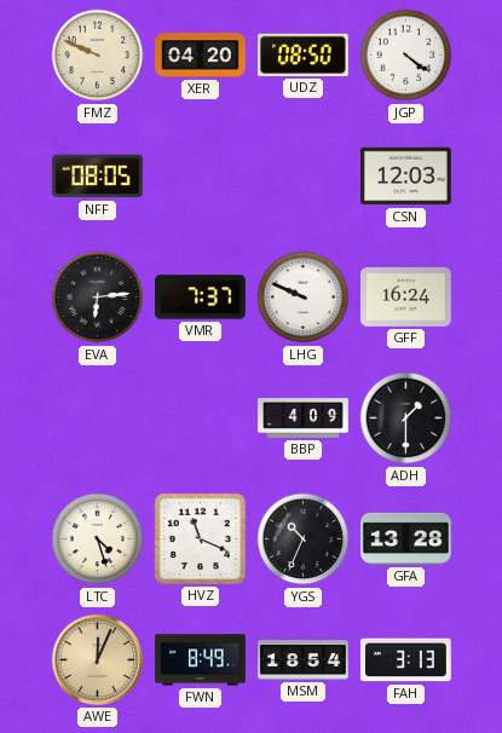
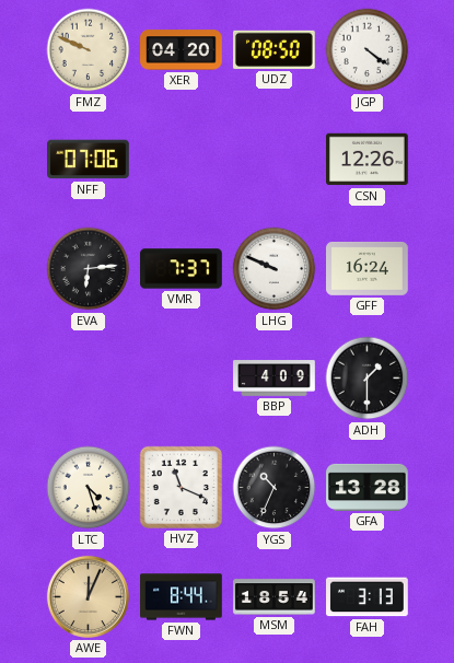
NFF: 08:05 -> 07:06 (89, 160)
CSN: 12:03 -> 12:26 (368, 160)
FWN: 8:49 -> 8:44 (182, 597)
